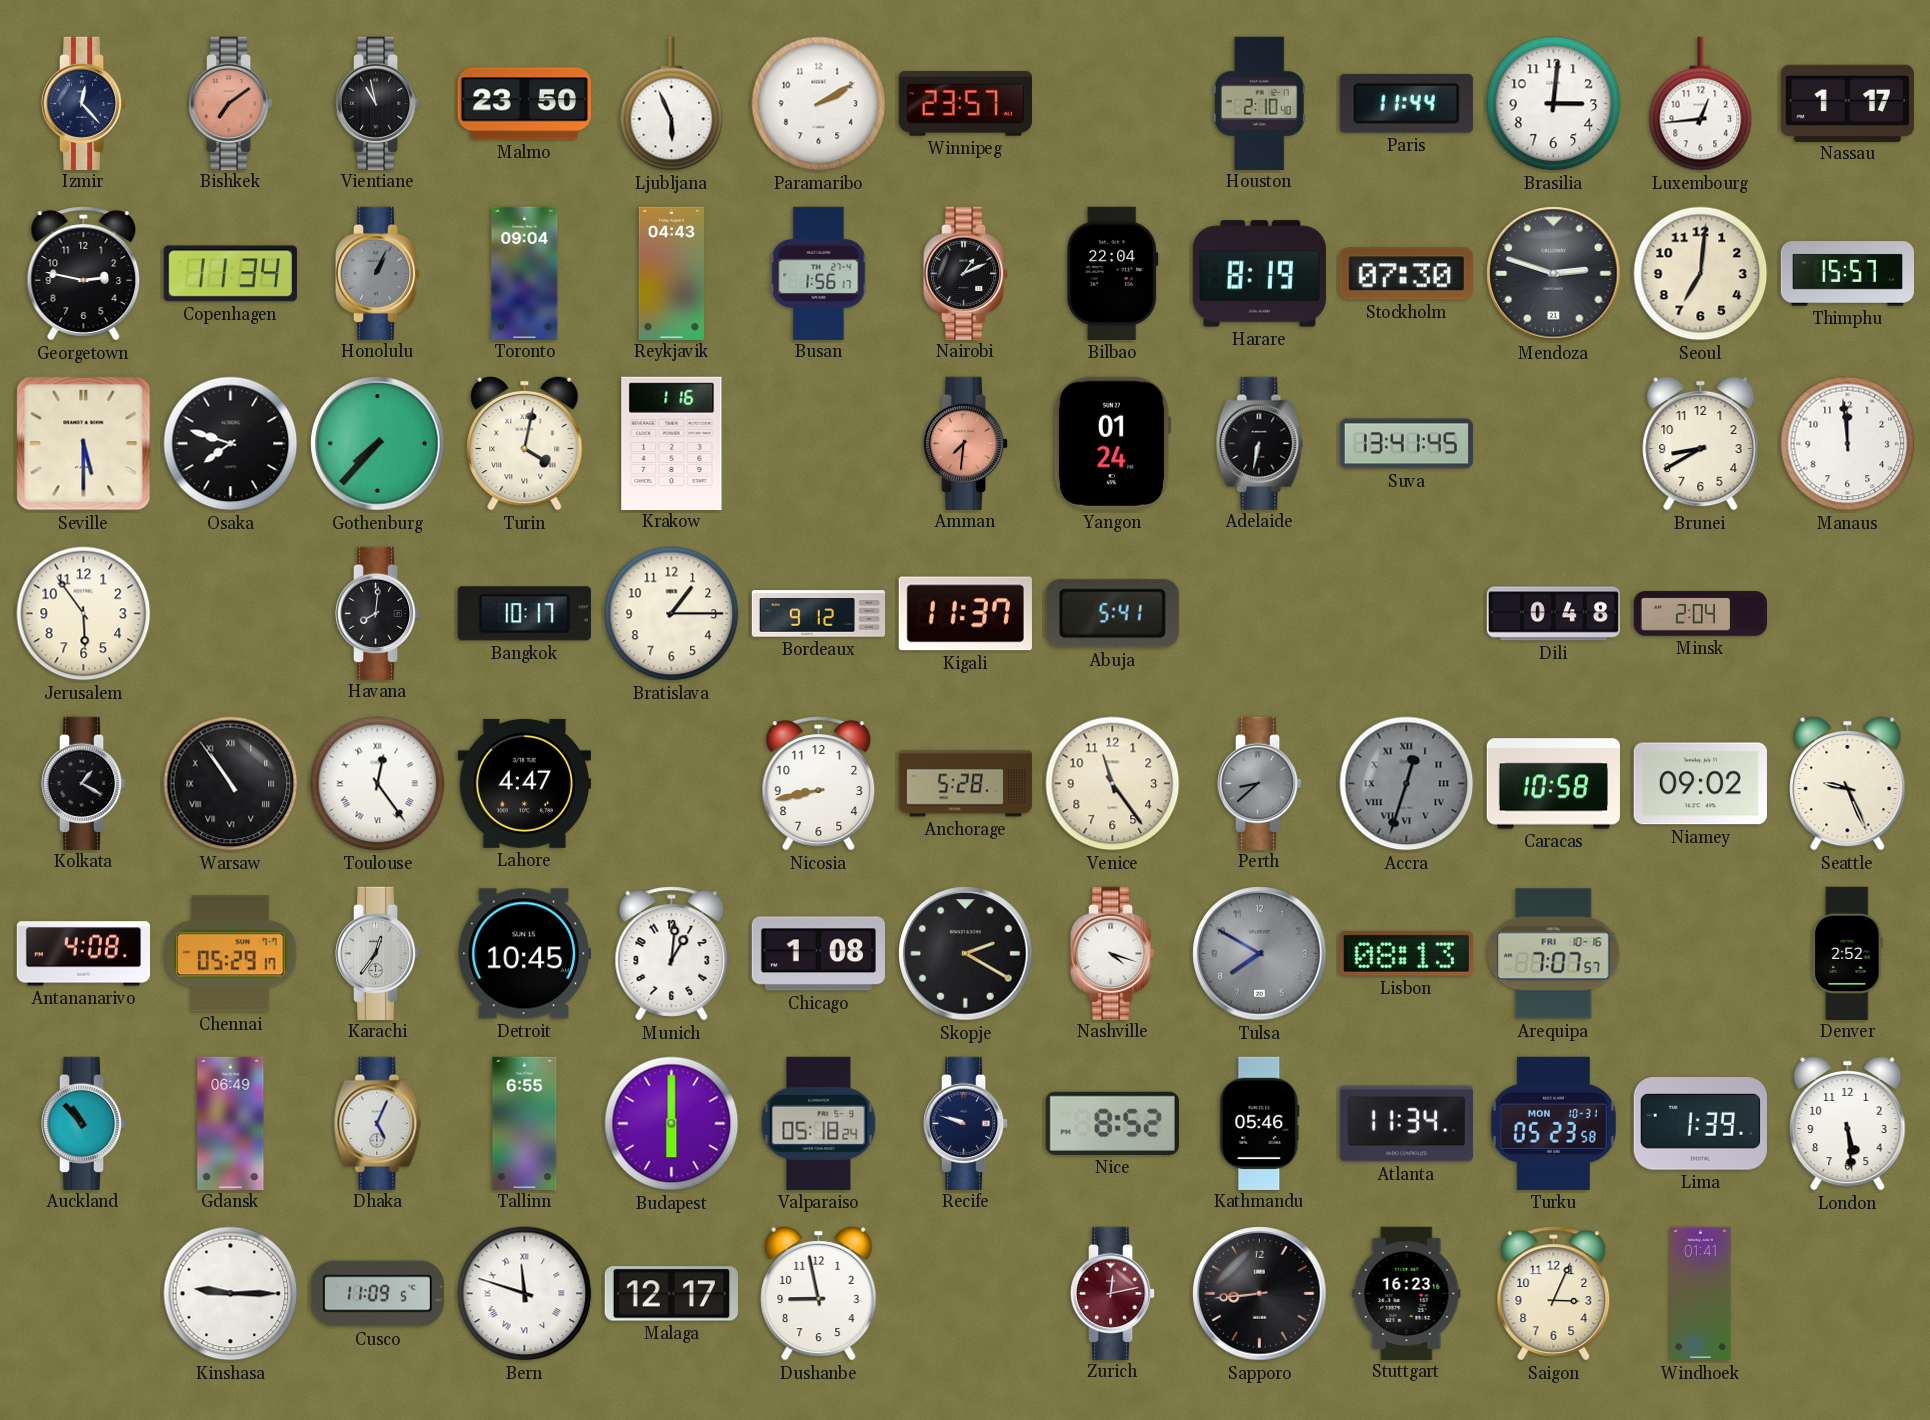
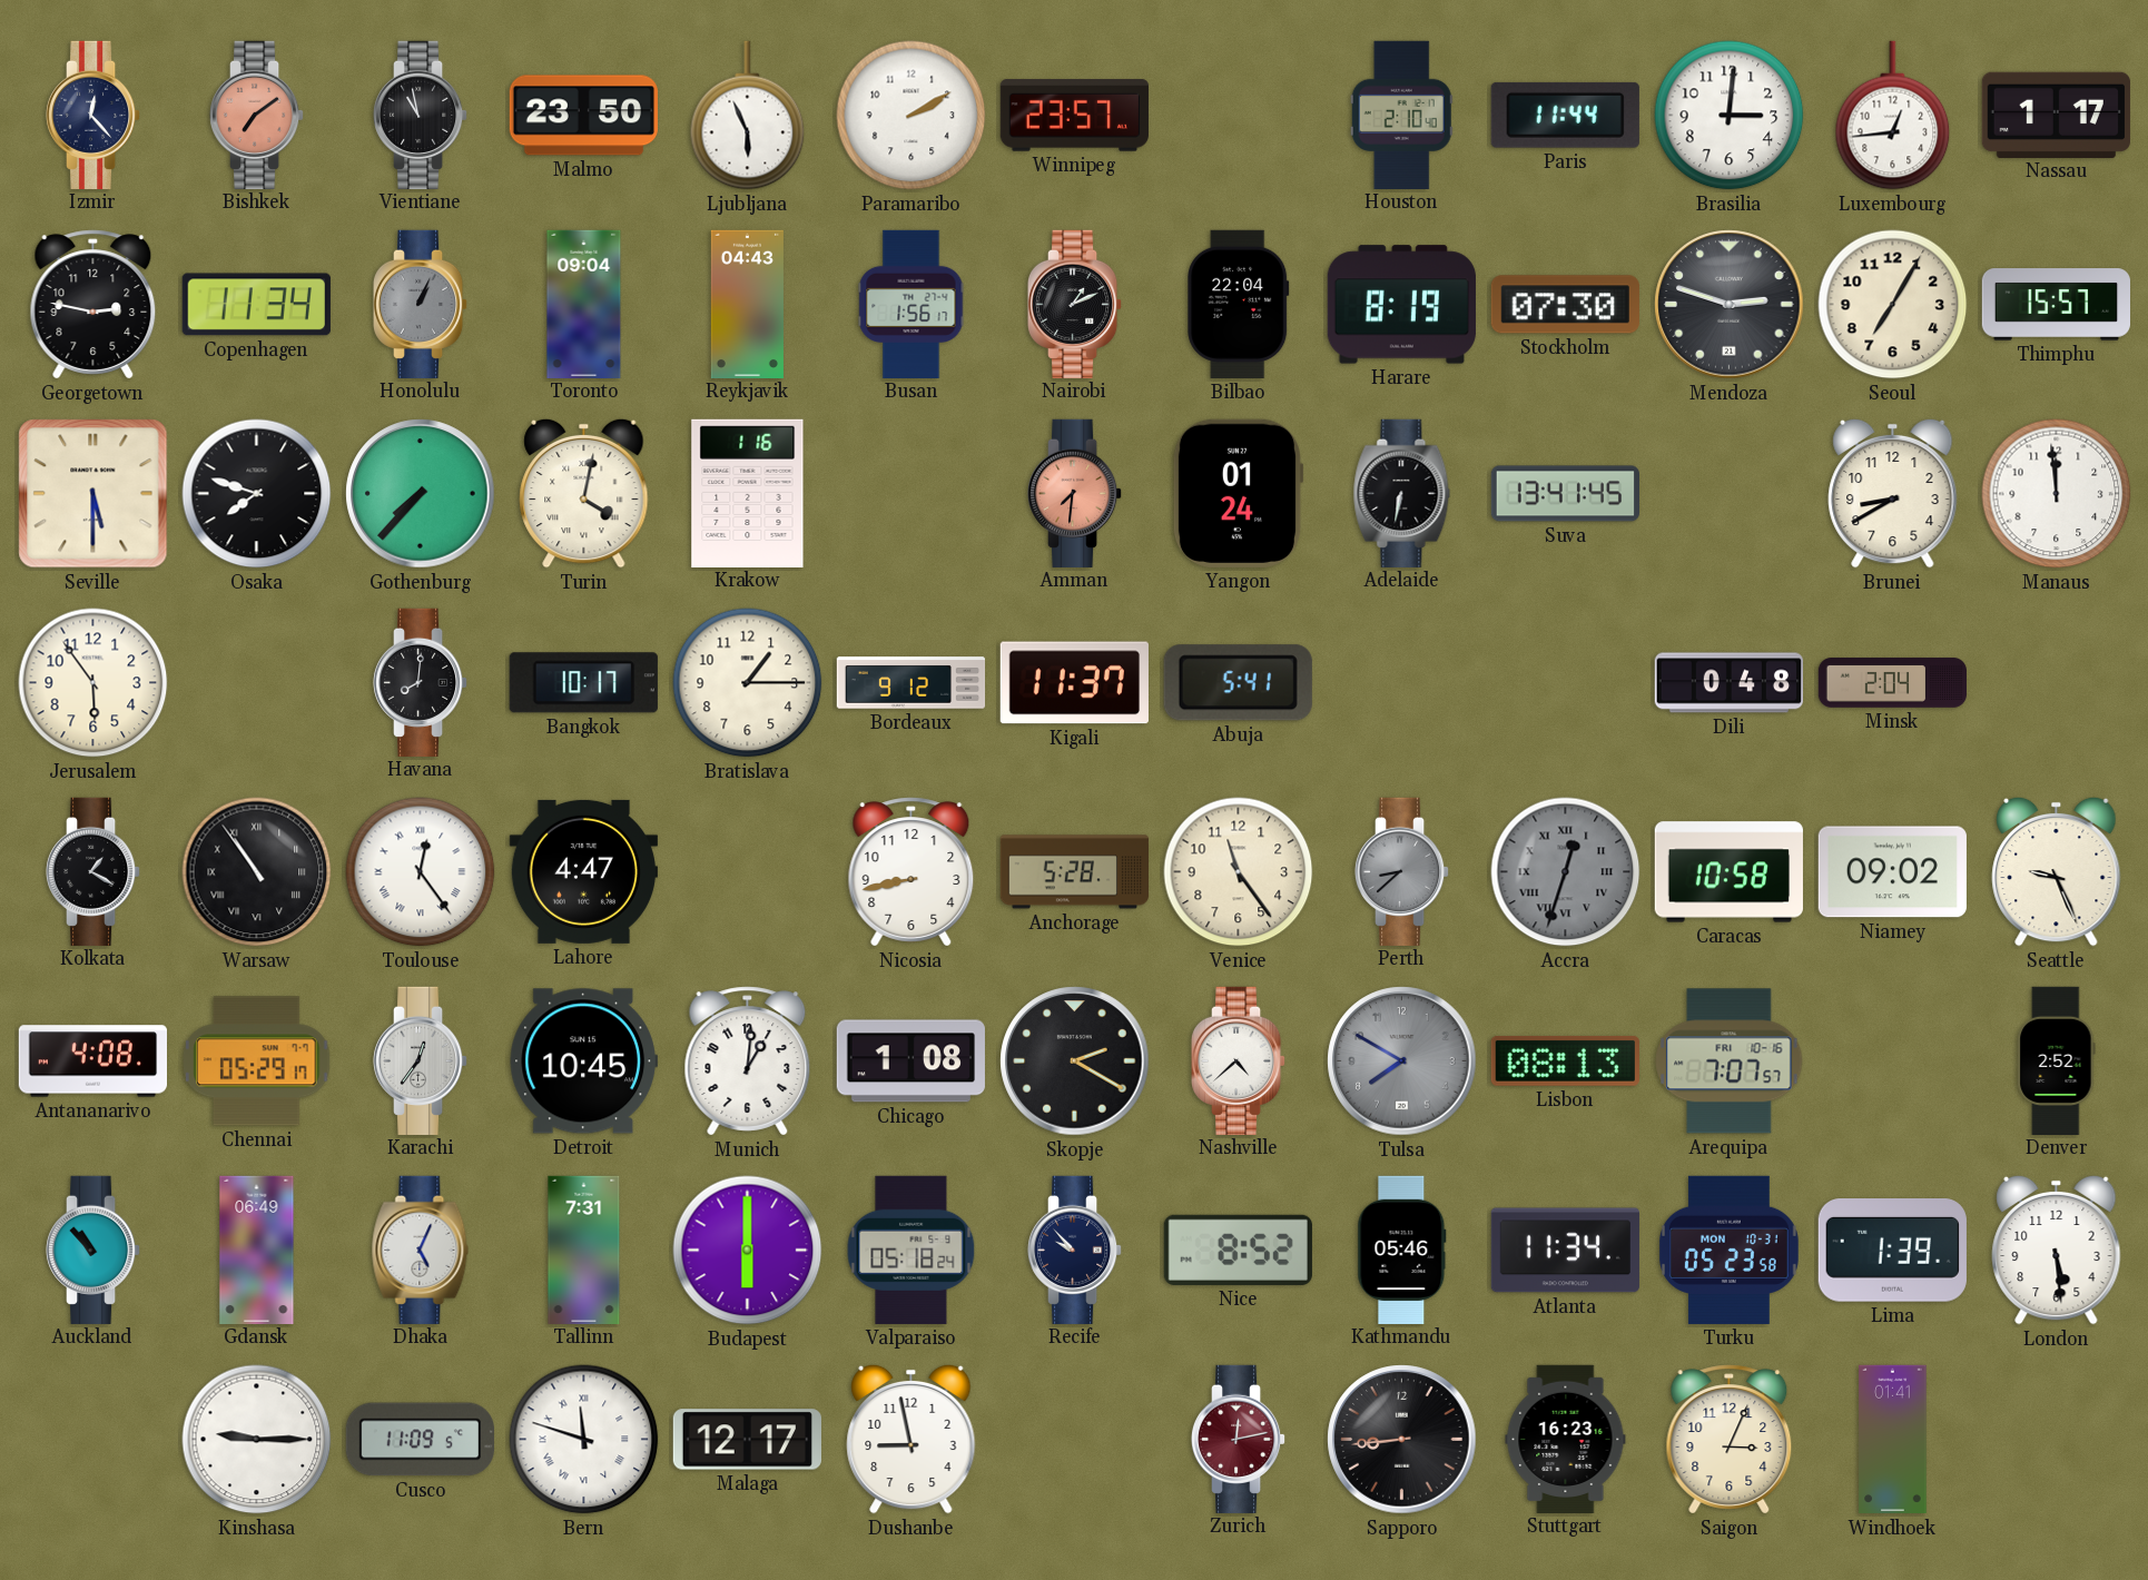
Seoul: 7:01 -> 7:05 (1893, 305)
Nashville: 4:18 -> 4:38 (1239, 1060)
Tallinn: 6:55 -> 7:31 (584, 1250)
Recife: 9:48 -> 9:53 (1075, 1250)
